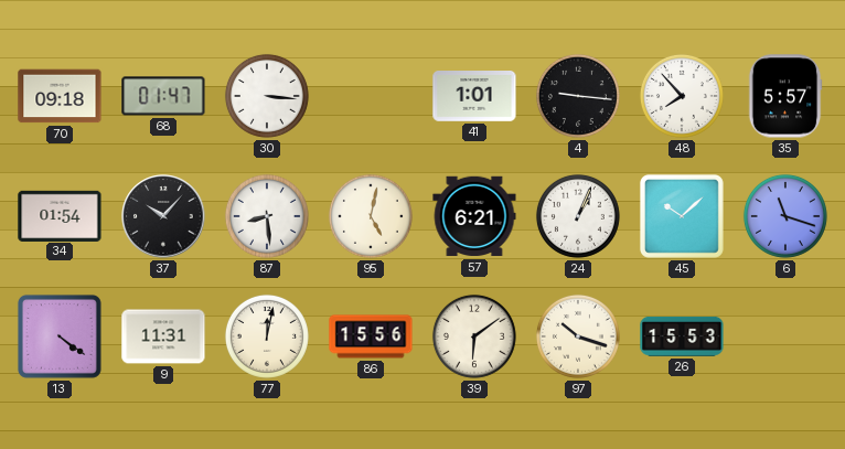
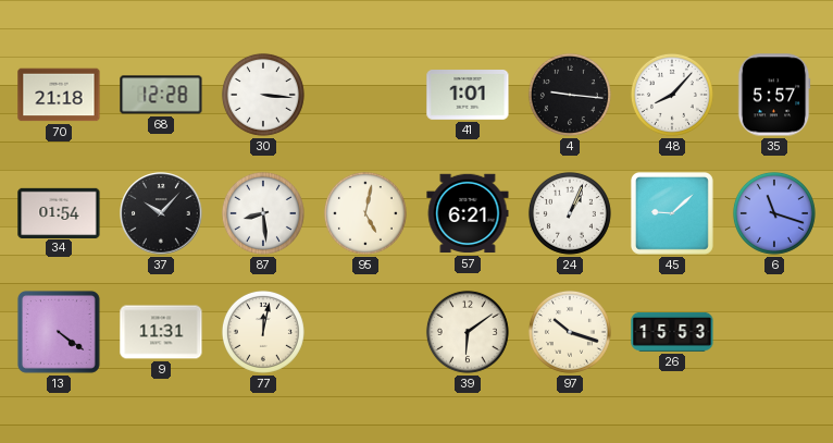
70: 09:18 -> 21:18 (59, 95)
68: 01:47 -> 12:28 (161, 95)
48: 7:53 -> 8:07 (672, 95)
45: 10:08 -> 9:08 (672, 213)
86: 15:56 -> none (371, 336)
